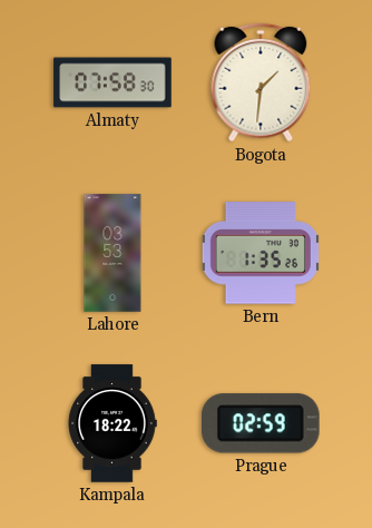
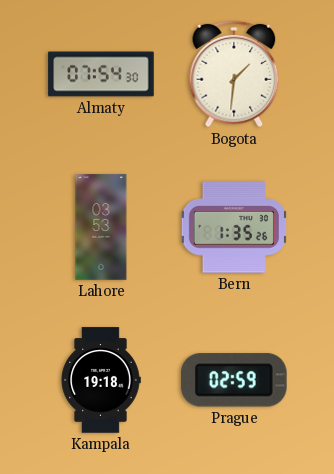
Almaty: 07:58 -> 07:54 (101, 74)
Kampala: 18:22 -> 19:18 (101, 380)
